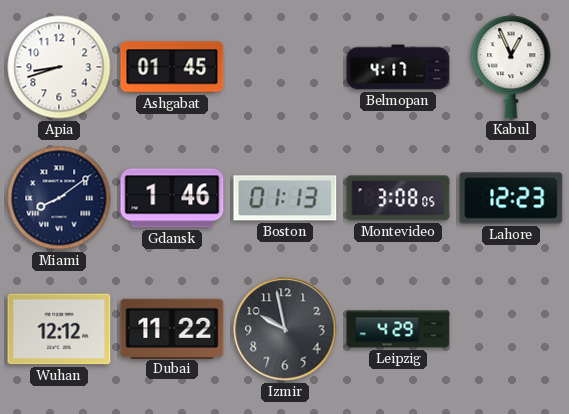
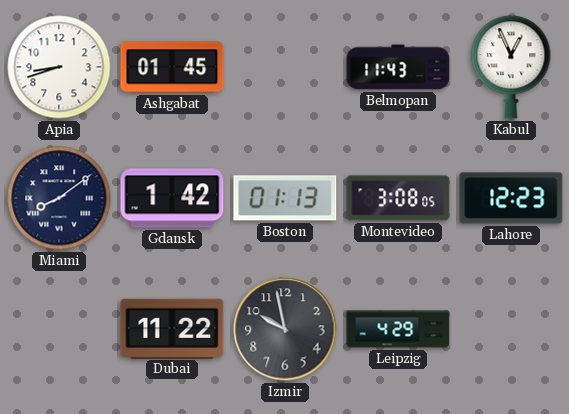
Belmopan: 4:17 -> 11:43 (398, 67)
Gdansk: 1:46 -> 1:42 (172, 198)
Wuhan: 12:12 -> none (59, 329)
